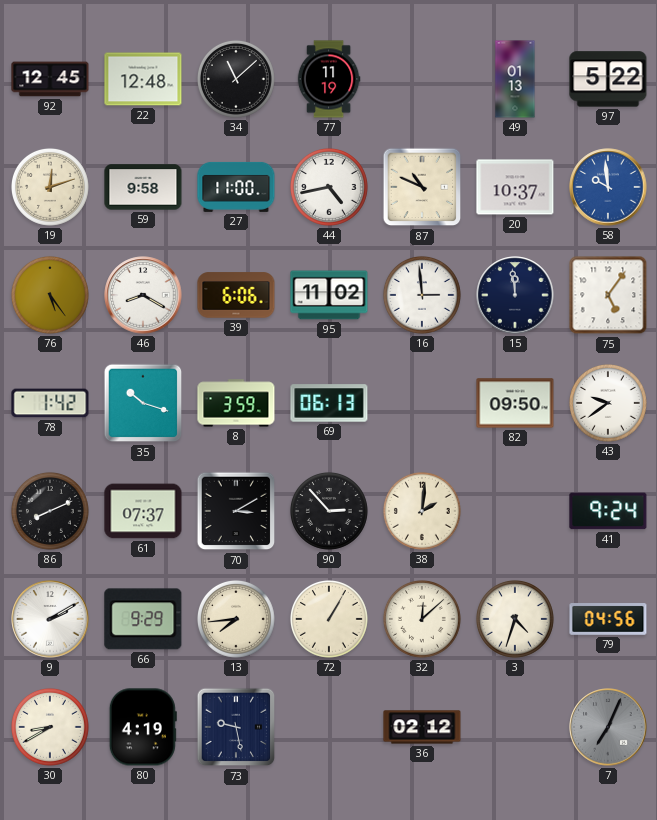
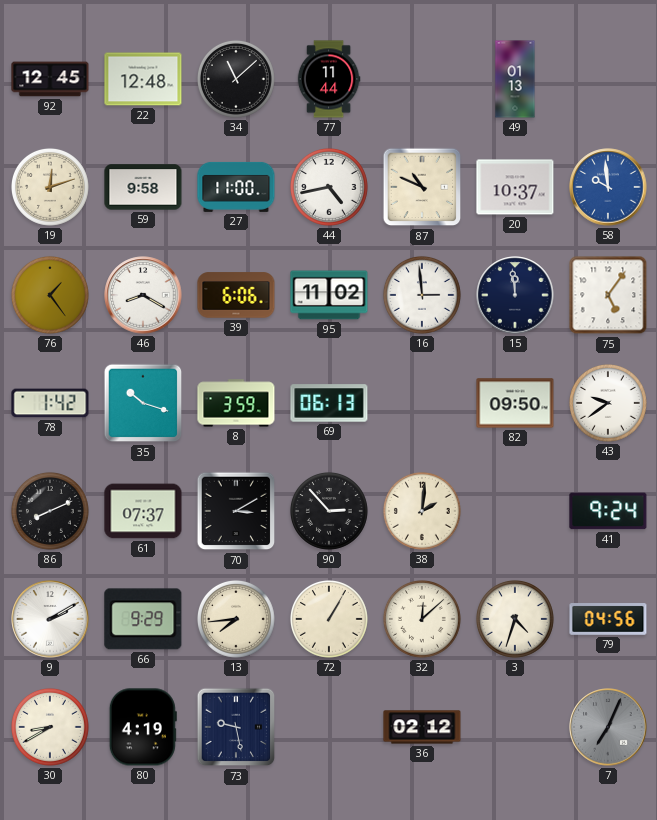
77: 11:19 -> 11:44 (329, 79)
97: 5:22 -> none (608, 79)
76: 5:24 -> 1:24 (50, 295)
